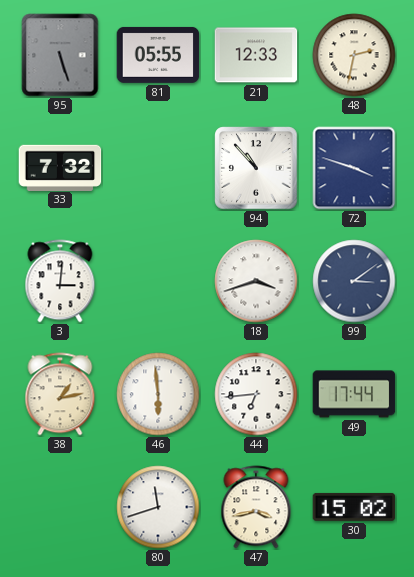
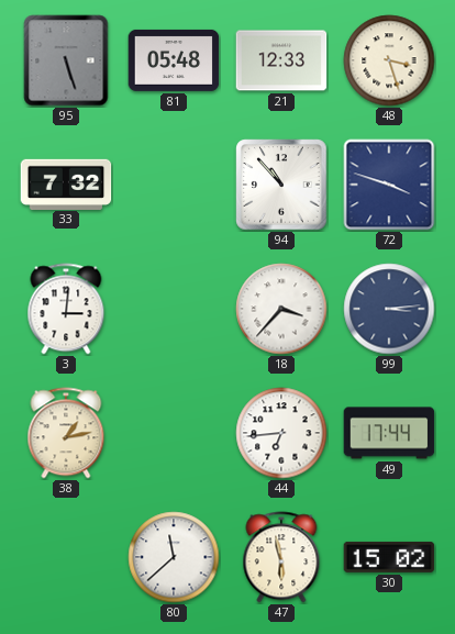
81: 05:55 -> 05:48 (174, 60)
48: 2:32 -> 3:27 (389, 60)
18: 3:42 -> 3:37 (281, 309)
99: 3:09 -> 3:14 (389, 309)
46: 5:59 -> none (158, 394)
80: 11:42 -> 11:38 (174, 557)
47: 3:43 -> 5:58 (281, 557)
